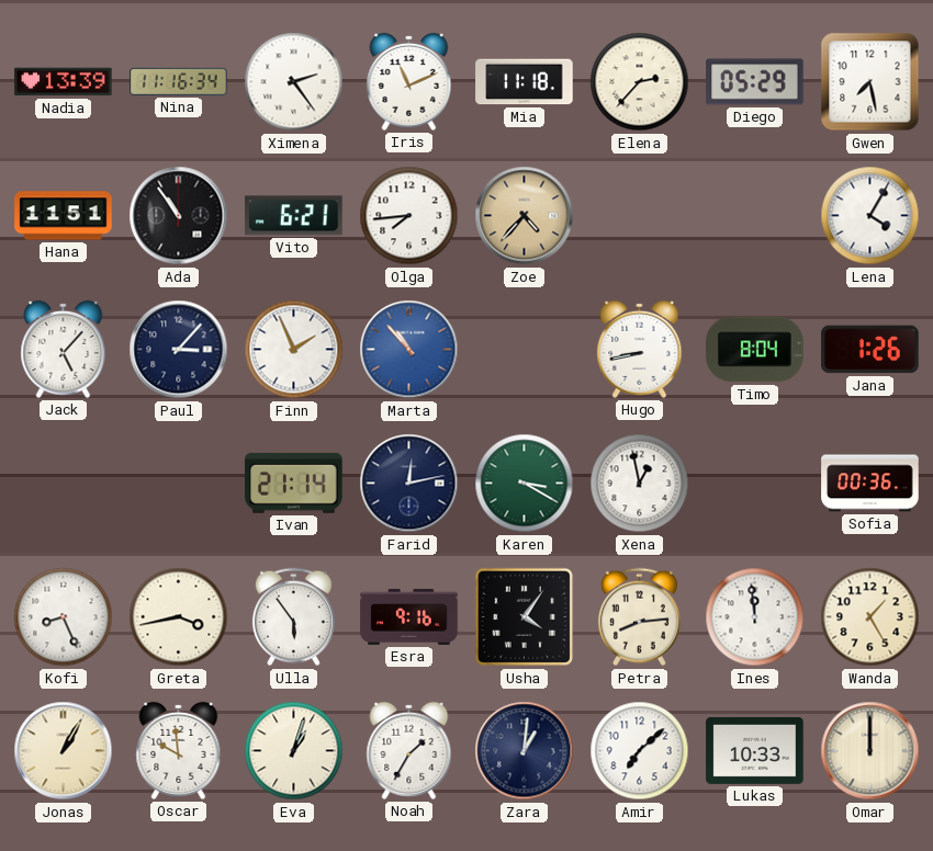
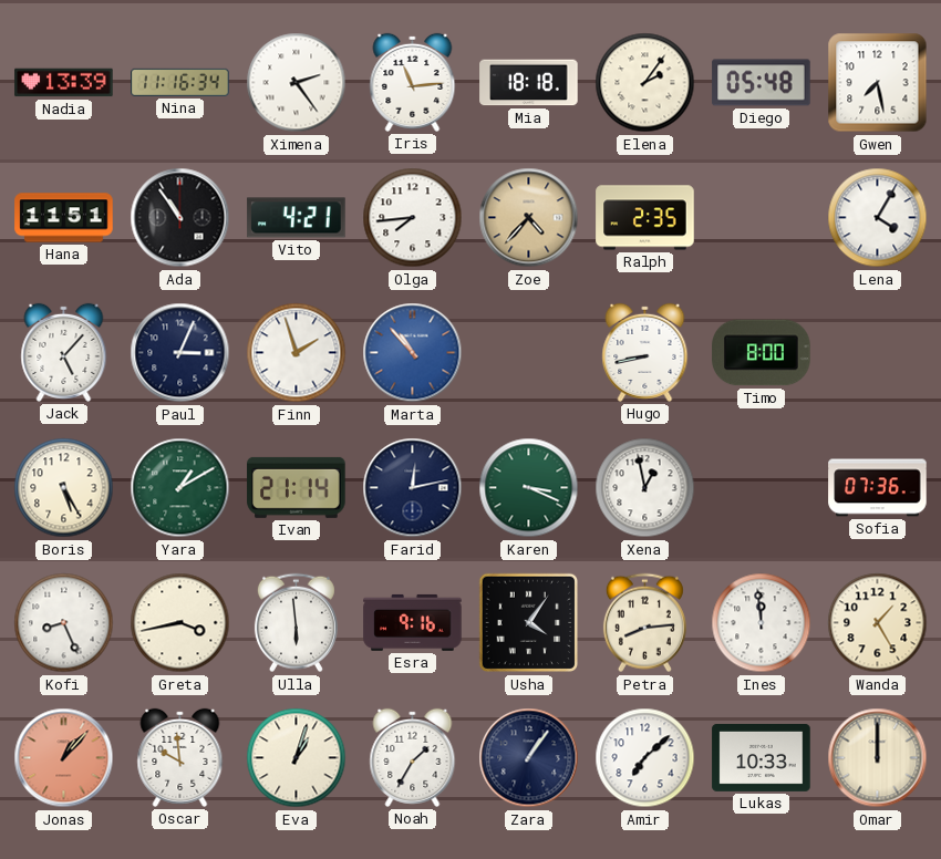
Iris: 11:11 -> 11:14 (413, 82)
Mia: 11:18 -> 18:18 (529, 83)
Elena: 2:37 -> 2:06 (645, 83)
Diego: 05:29 -> 05:48 (762, 83)
Vito: 6:21 -> 4:21 (297, 218)
Ralph: none -> 2:35 (645, 218)
Paul: 3:07 -> 3:04 (180, 353)
Finn: 1:56 -> 1:57 (297, 353)
Timo: 8:04 -> 8:00 (762, 353)
Jana: 1:26 -> none (870, 350)
Boris: none -> 5:25 (64, 488)
Yara: none -> 1:10 (180, 488)
Karen: 3:20 -> 3:19 (529, 488)
Sofia: 00:36 -> 07:36 (878, 488)
Ulla: 5:54 -> 5:59 (296, 623)
Jonas: 1:05 -> 1:07 (64, 758)
Jonas dial: cream -> salmon (64, 758)
Zara: 1:01 -> 1:06 (529, 758)
